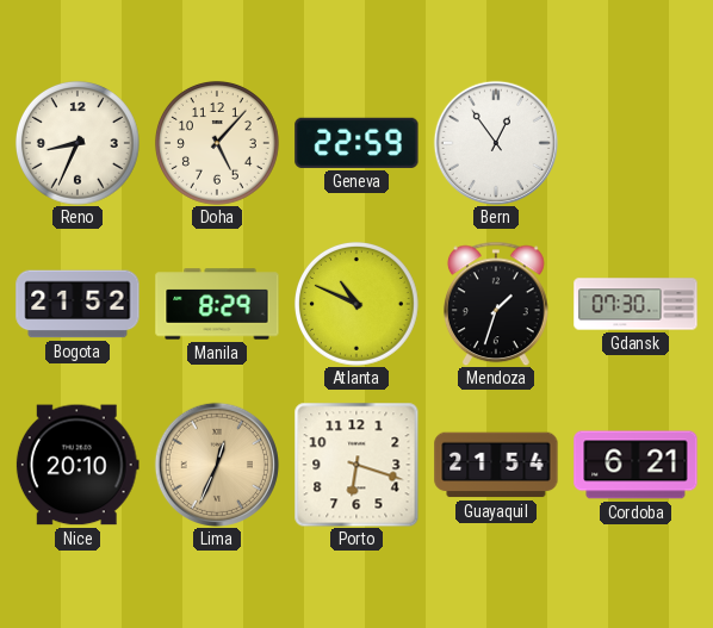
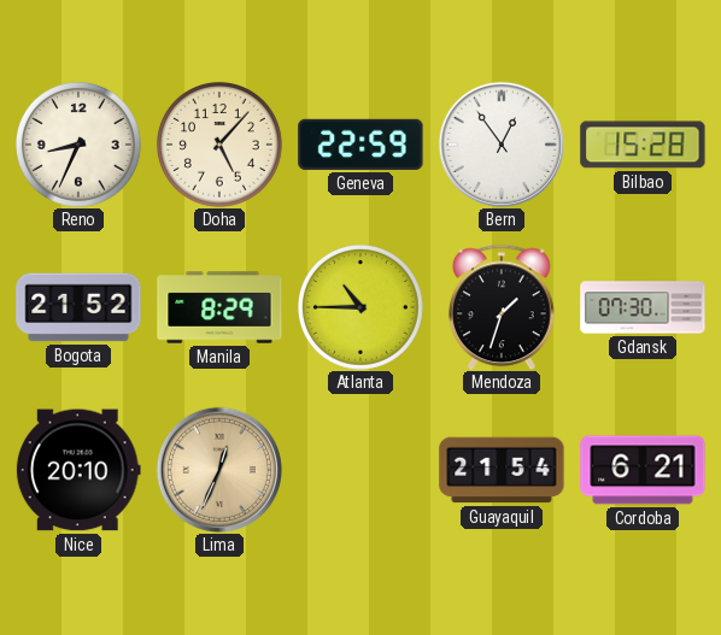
Bilbao: none -> 15:28 (643, 145)
Atlanta: 10:49 -> 10:45 (360, 307)
Porto: 6:18 -> none (356, 465)
